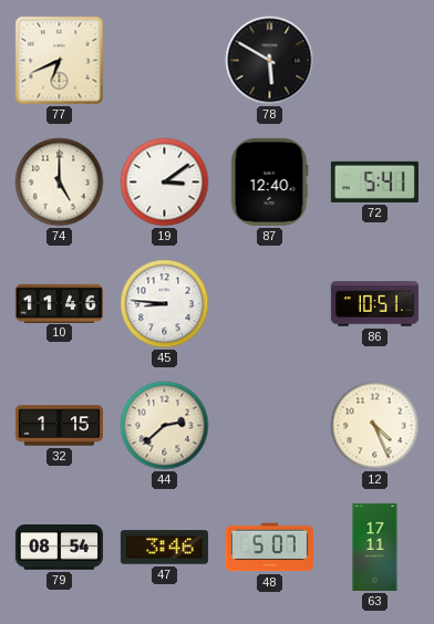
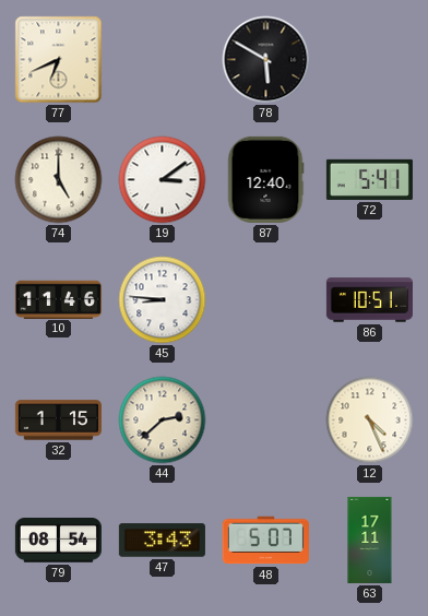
47: 3:46 -> 3:43 (162, 541)
